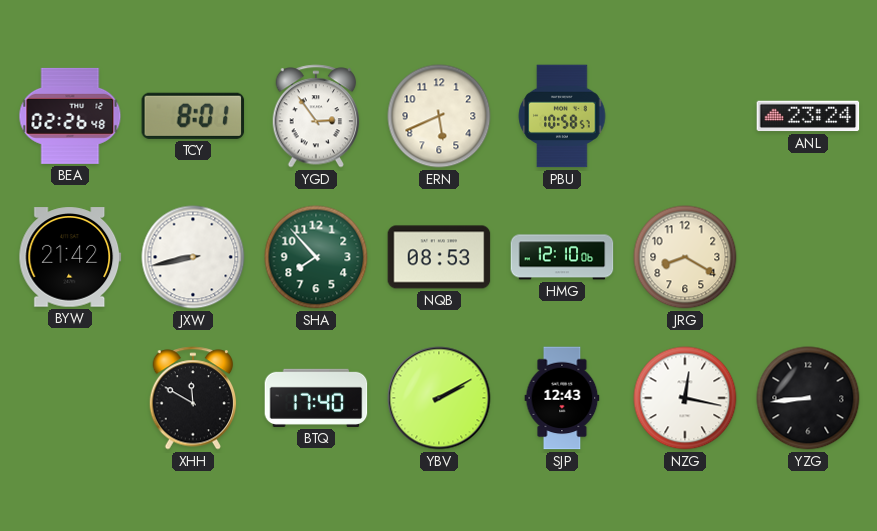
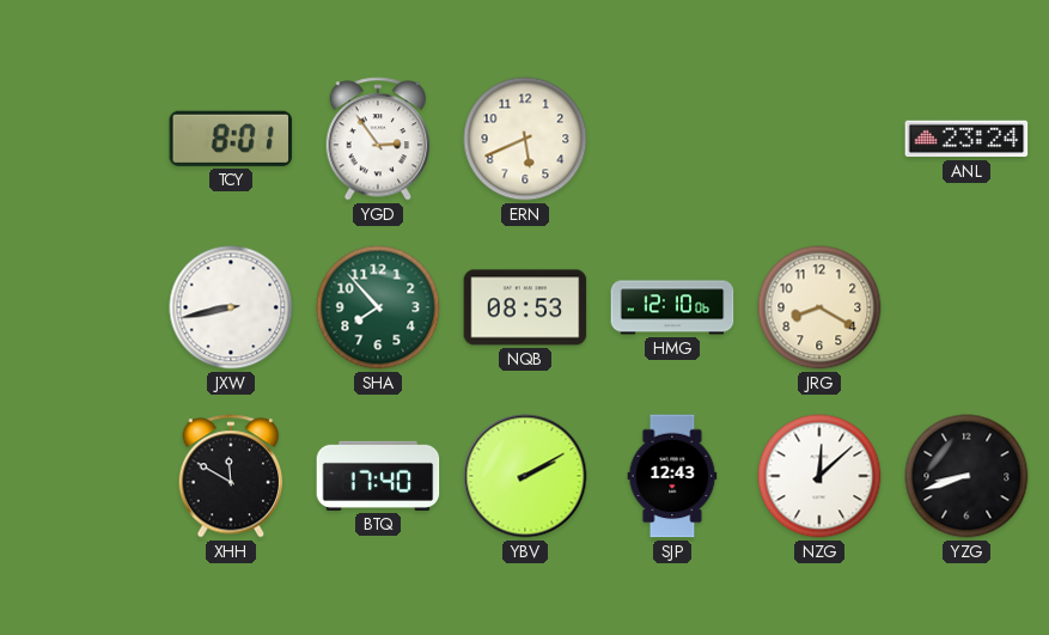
BEA: 02:26 -> none (70, 116)
PBU: 10:58 -> none (562, 116)
BYW: 21:42 -> none (70, 257)
NZG: 12:17 -> 12:08 (819, 476)
YZG: 8:44 -> 8:42 (966, 476)
